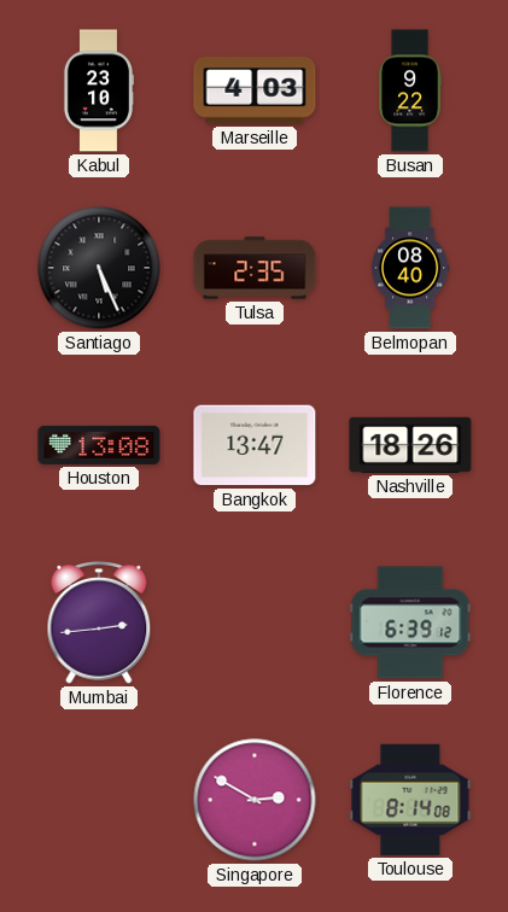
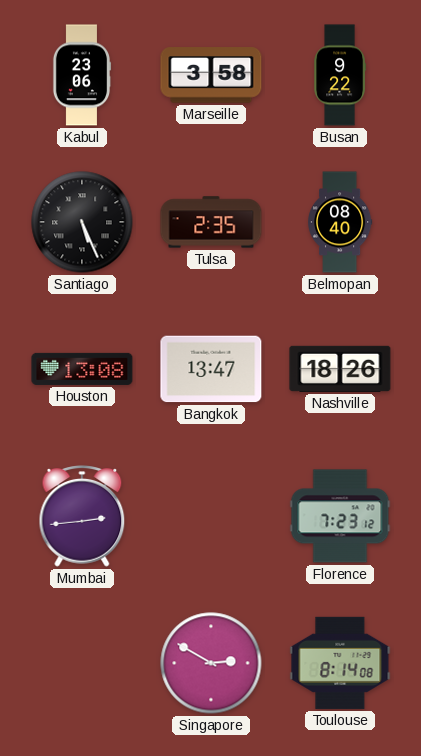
Kabul: 23:10 -> 23:06 (82, 75)
Marseille: 4:03 -> 3:58 (211, 75)
Florence: 6:39 -> 7:23 (340, 516)
